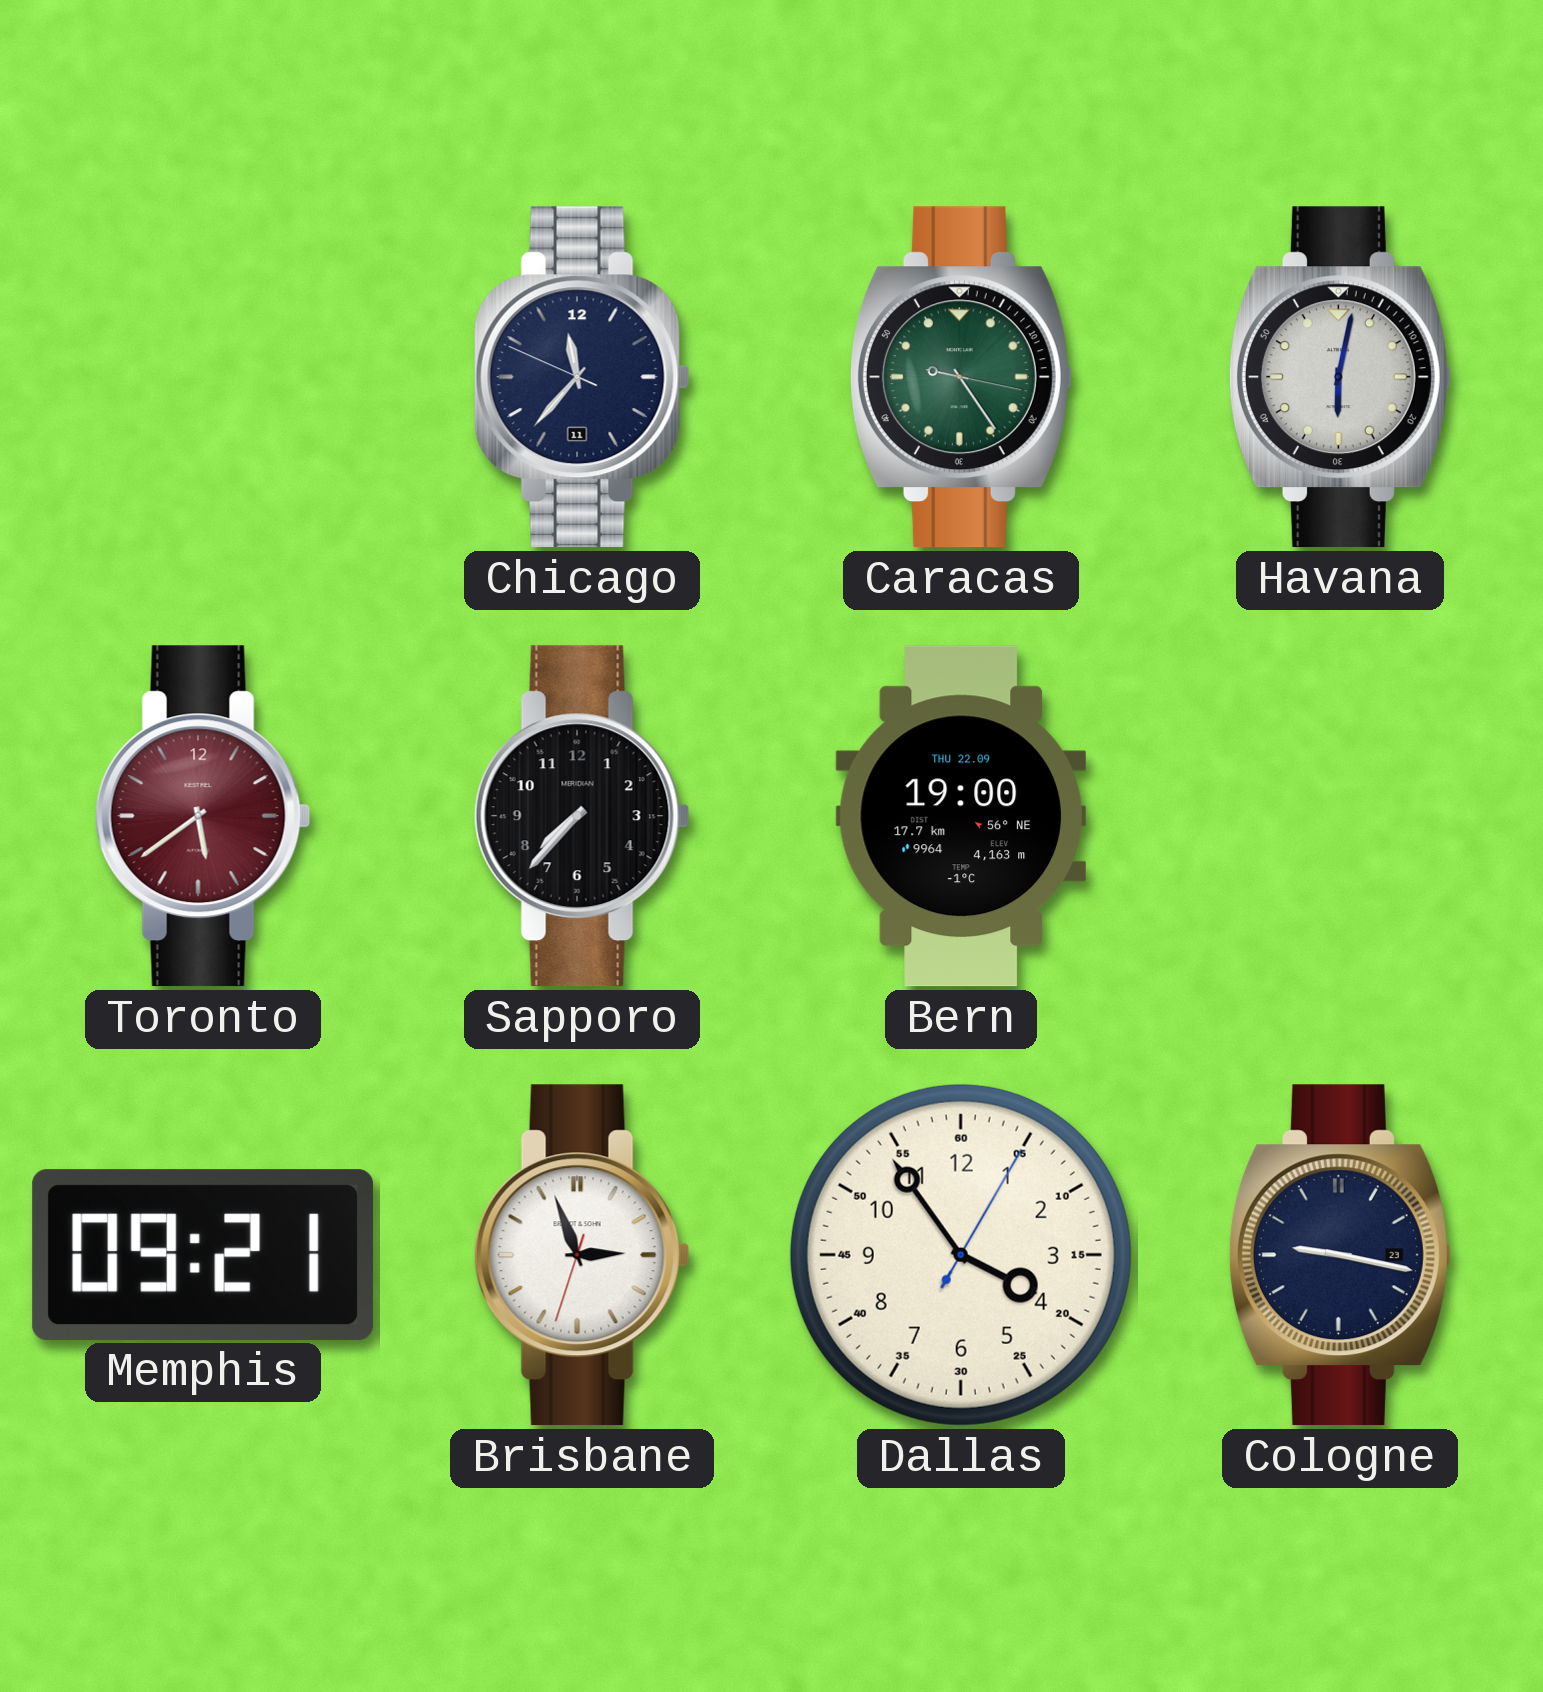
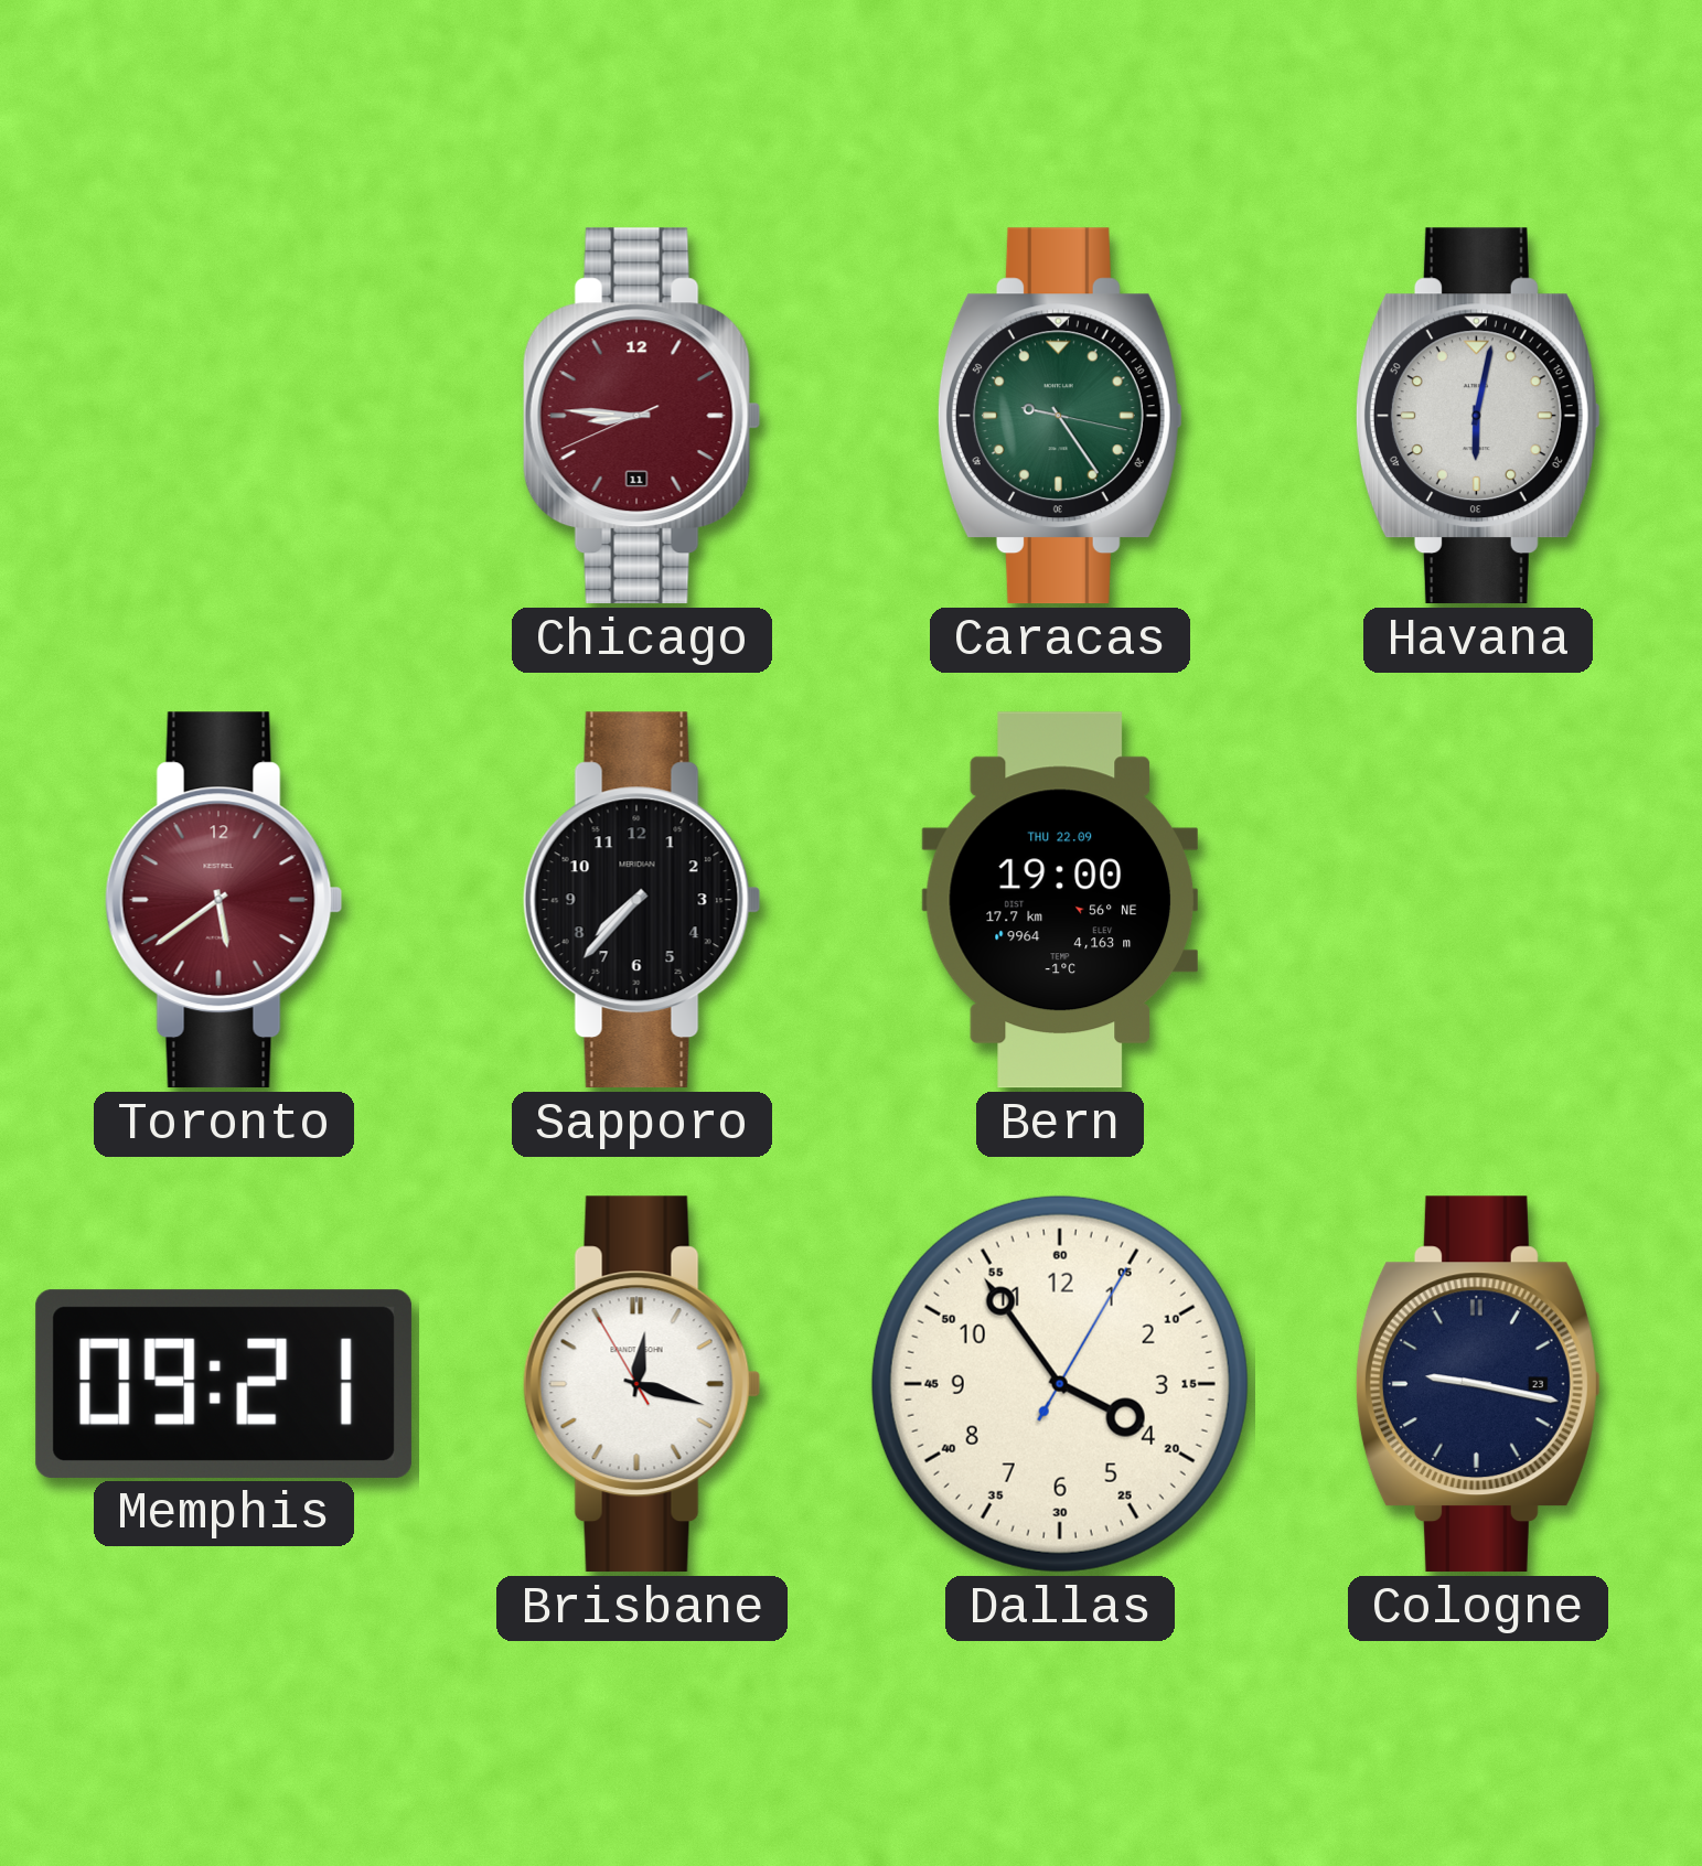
Chicago: 11:36 -> 8:45 (642, 416)
Chicago dial: navy -> burgundy (642, 416)
Brisbane: 2:56 -> 12:17 (642, 1384)
